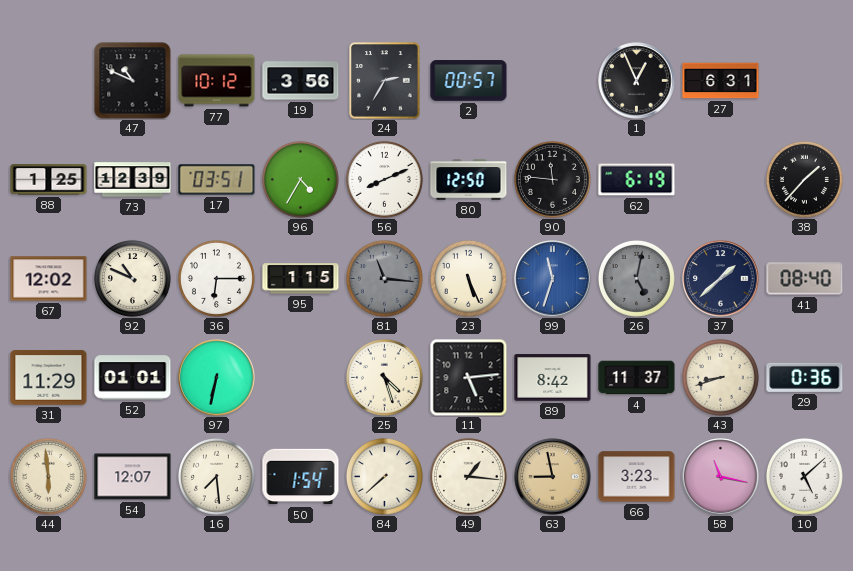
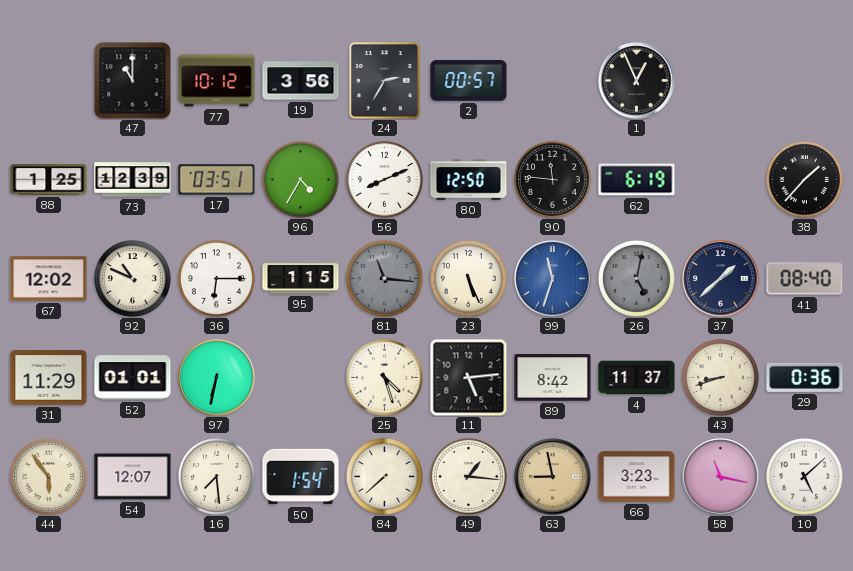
47: 10:49 -> 11:00 (133, 81)
27: 6:31 -> none (721, 81)
44: 5:59 -> 5:54 (48, 476)
